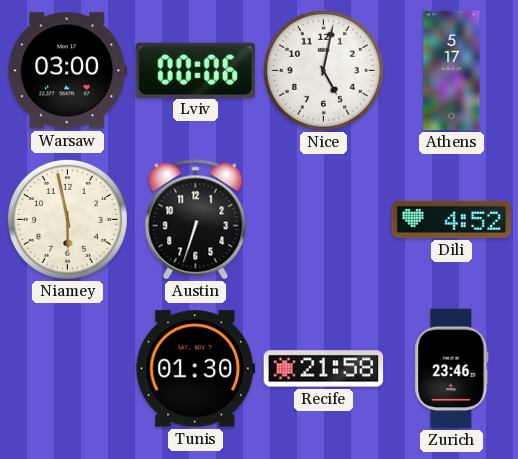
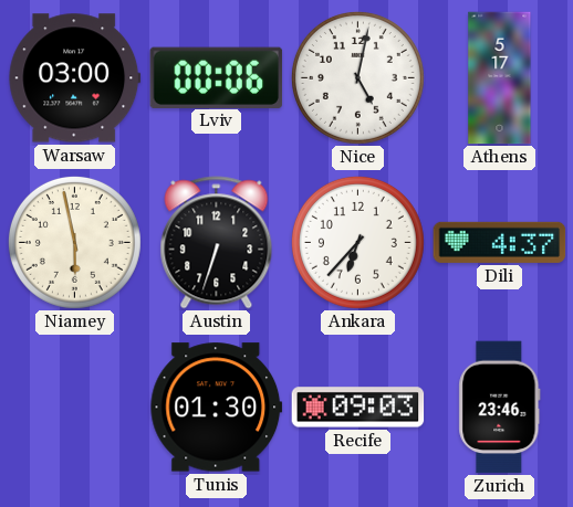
Ankara: none -> 6:37 (357, 242)
Dili: 4:52 -> 4:37 (500, 242)
Recife: 21:58 -> 09:03 (358, 408)
